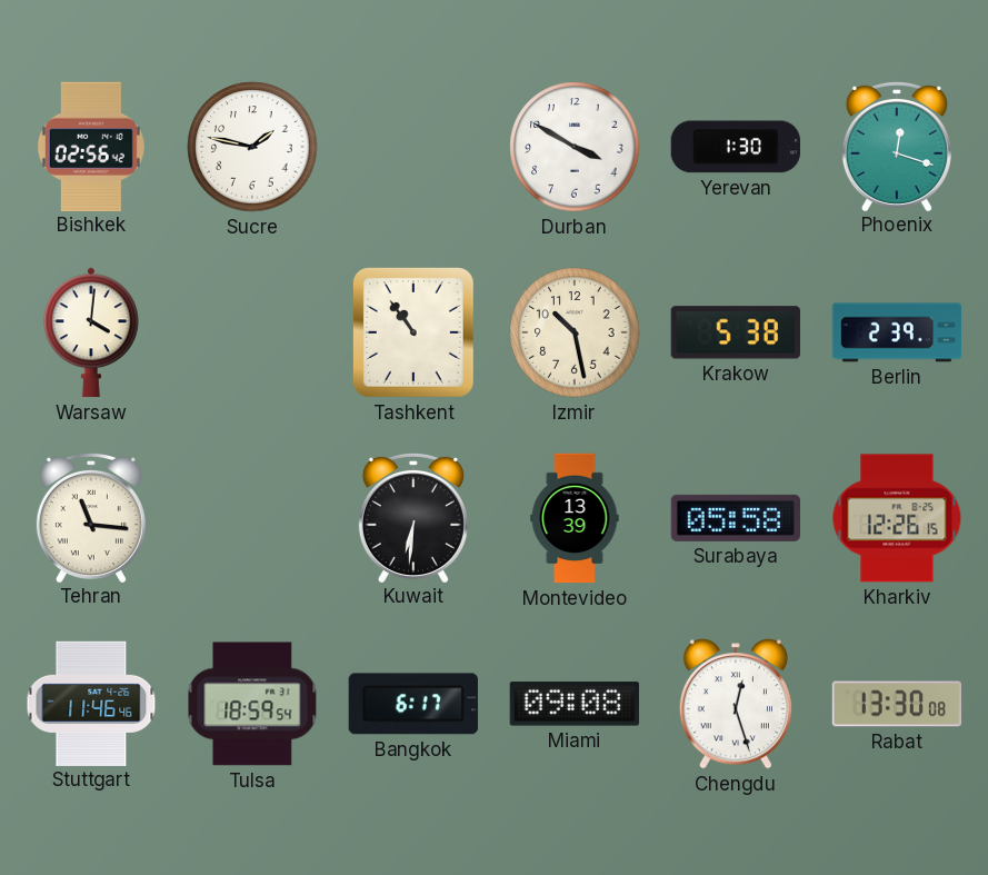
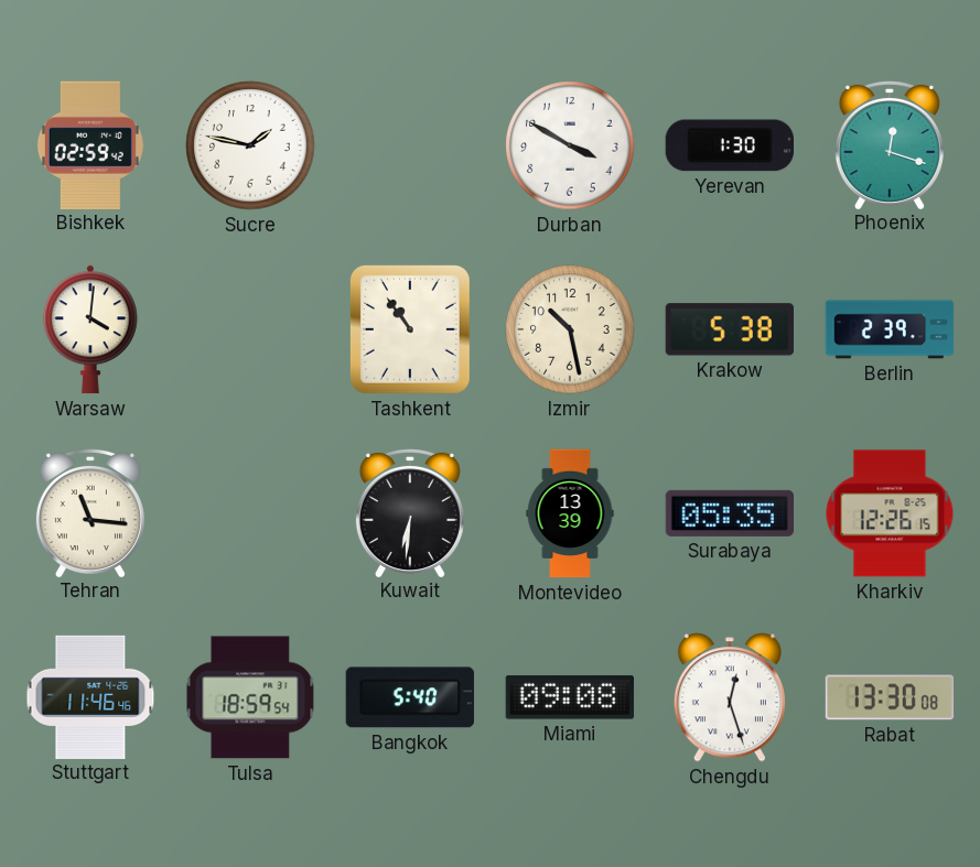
Bishkek: 02:56 -> 02:59 (90, 144)
Surabaya: 05:58 -> 05:35 (729, 513)
Bangkok: 6:17 -> 5:40 (410, 697)
